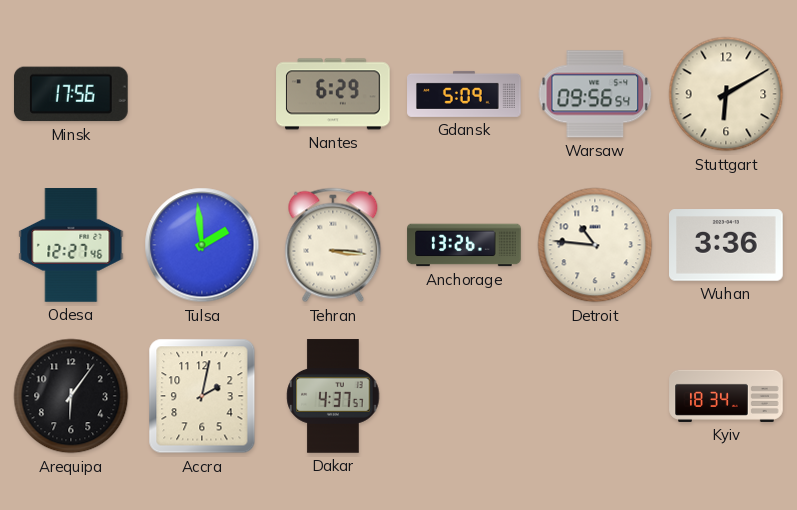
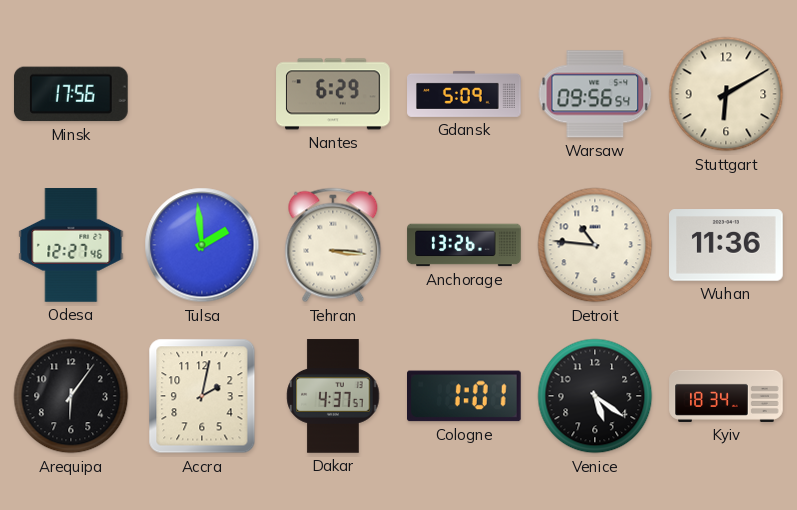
Wuhan: 3:36 -> 11:36 (727, 245)
Cologne: none -> 1:01 (465, 396)
Venice: none -> 5:21 (595, 396)
